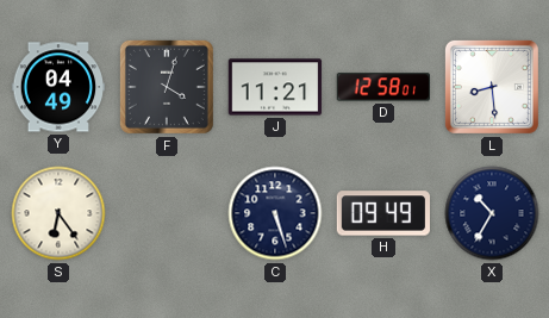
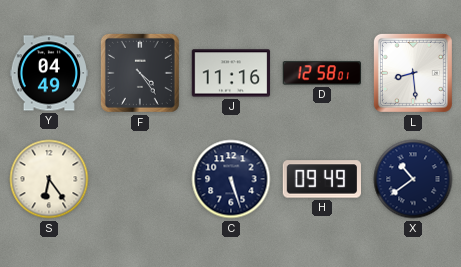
F: 4:03 -> 4:24 (140, 73)
J: 11:21 -> 11:16 (231, 73)
X: 10:35 -> 10:39 (413, 179)
